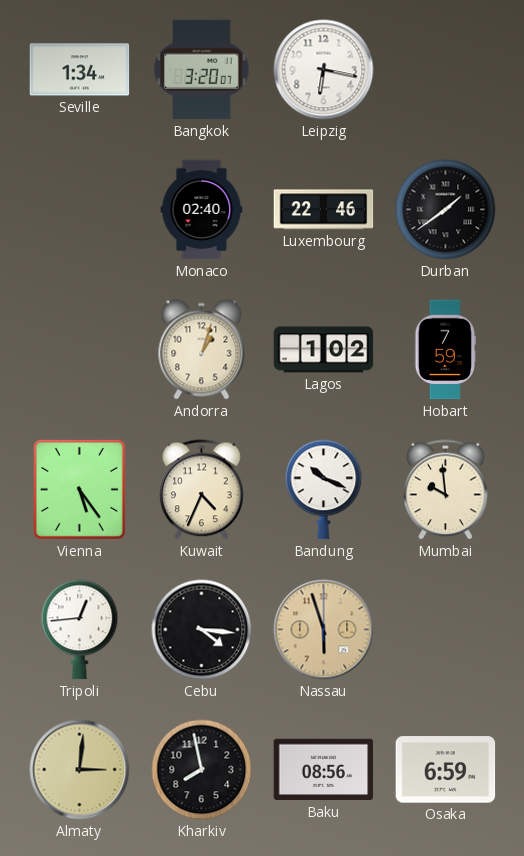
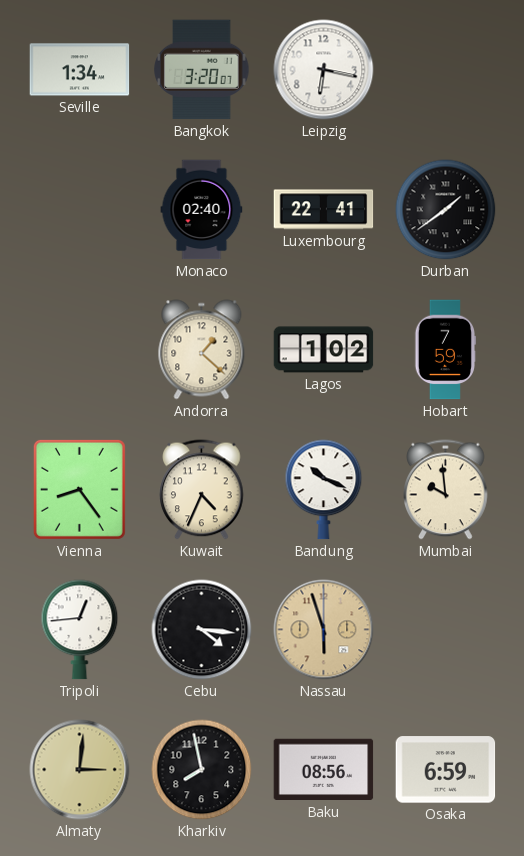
Luxembourg: 22:46 -> 22:41 (324, 210)
Andorra: 1:03 -> 1:22 (202, 350)
Vienna: 5:24 -> 8:24 (79, 489)
